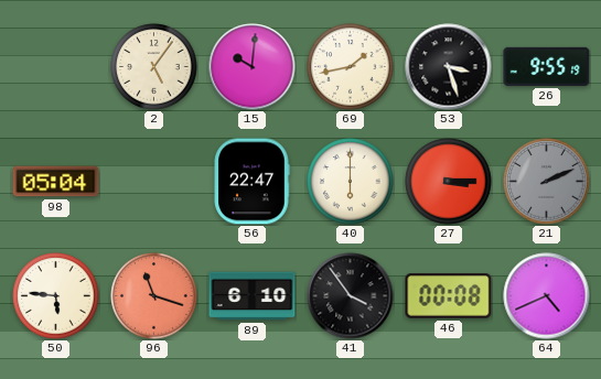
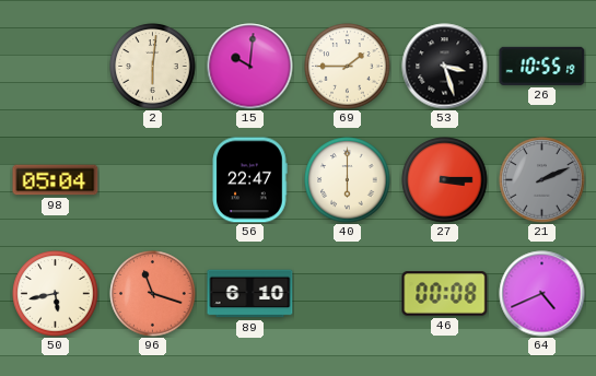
2: 5:06 -> 6:01 (153, 67)
69: 1:43 -> 1:45 (348, 67)
26: 9:55 -> 10:55 (542, 66)
50: 5:46 -> 5:43 (56, 294)
41: 3:54 -> none (351, 296)
